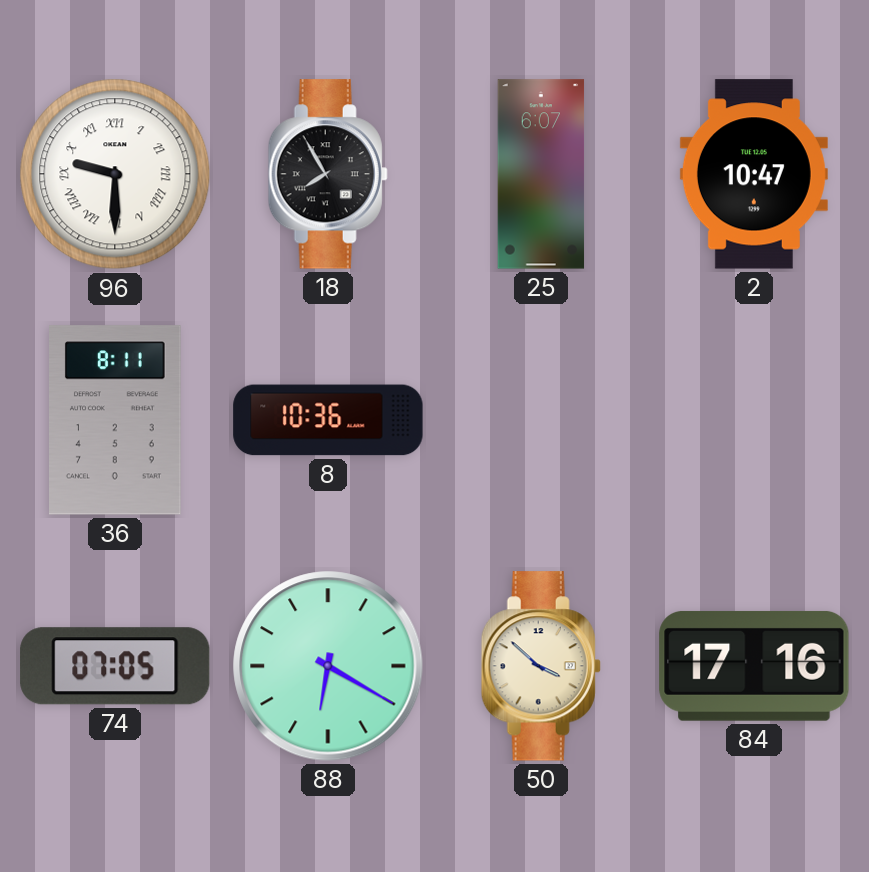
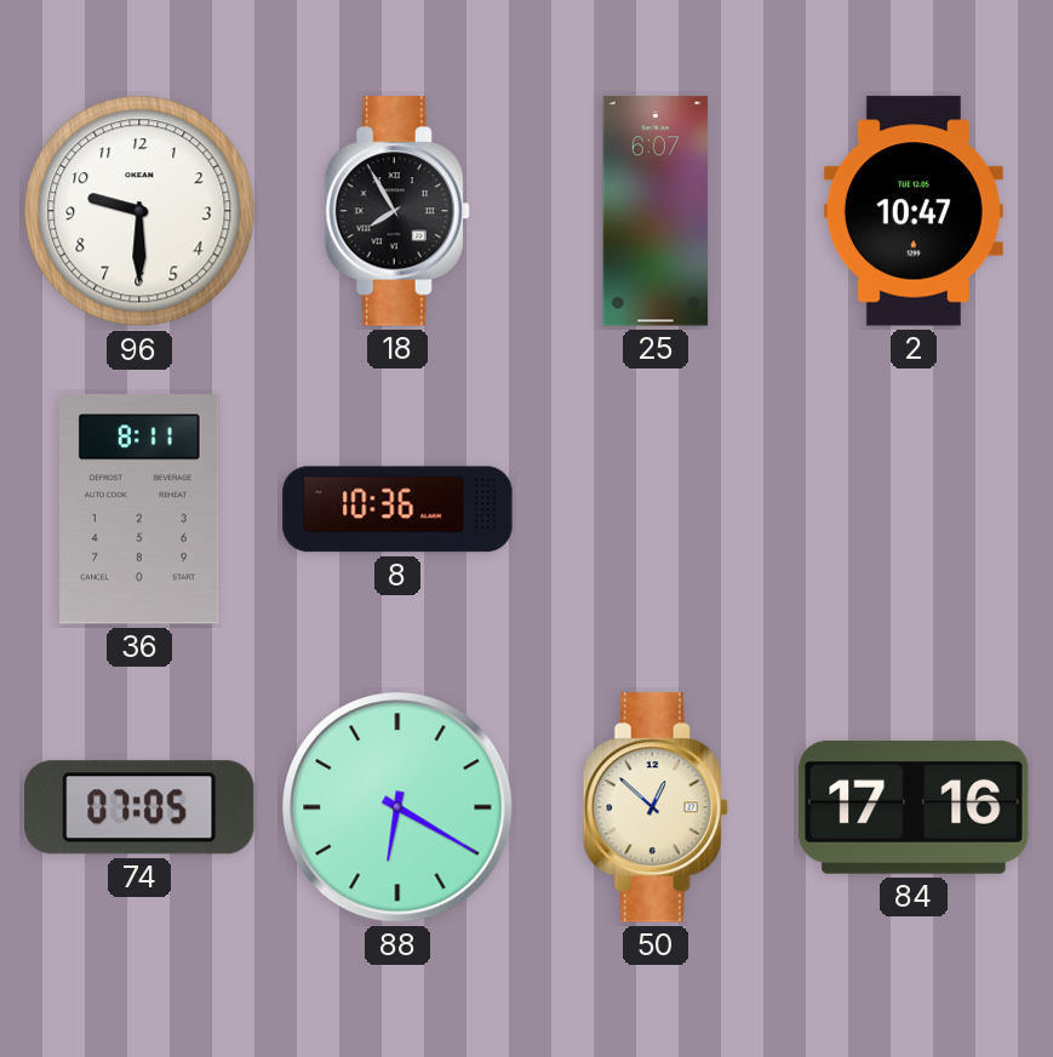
96 numerals: Roman -> Arabic (139, 211)
50: 3:52 -> 12:52 (656, 807)
